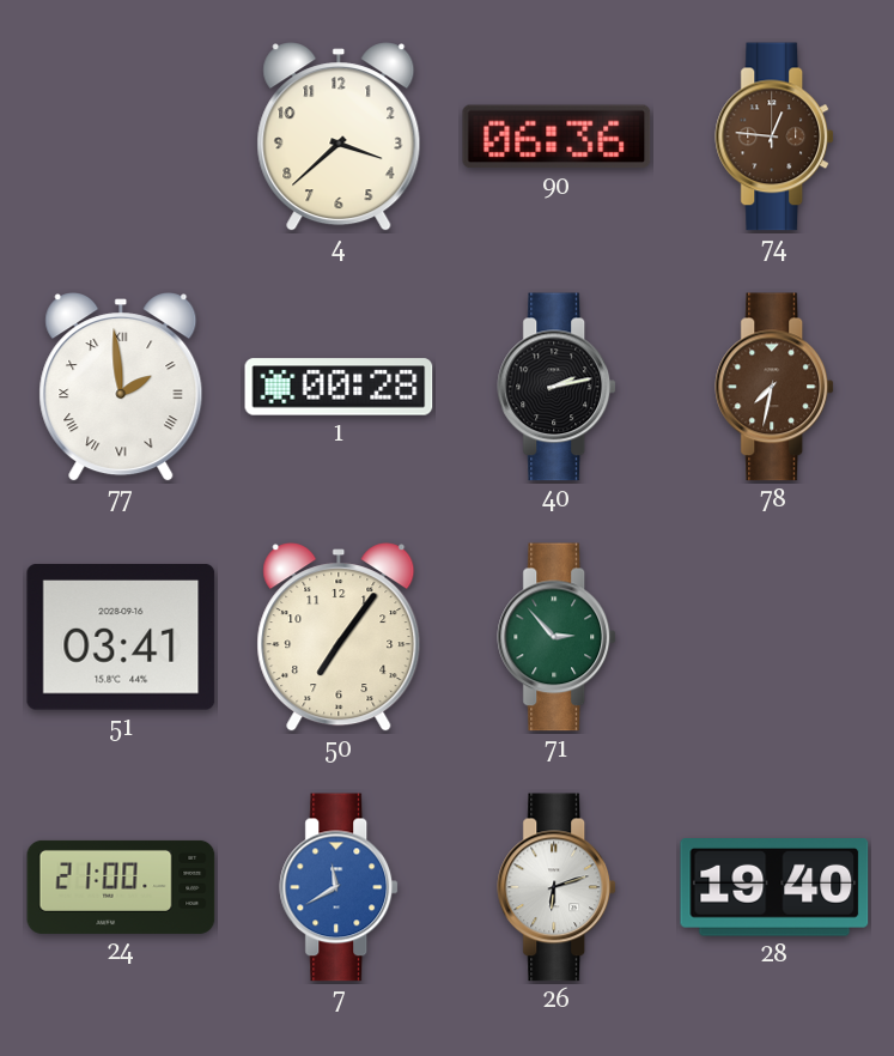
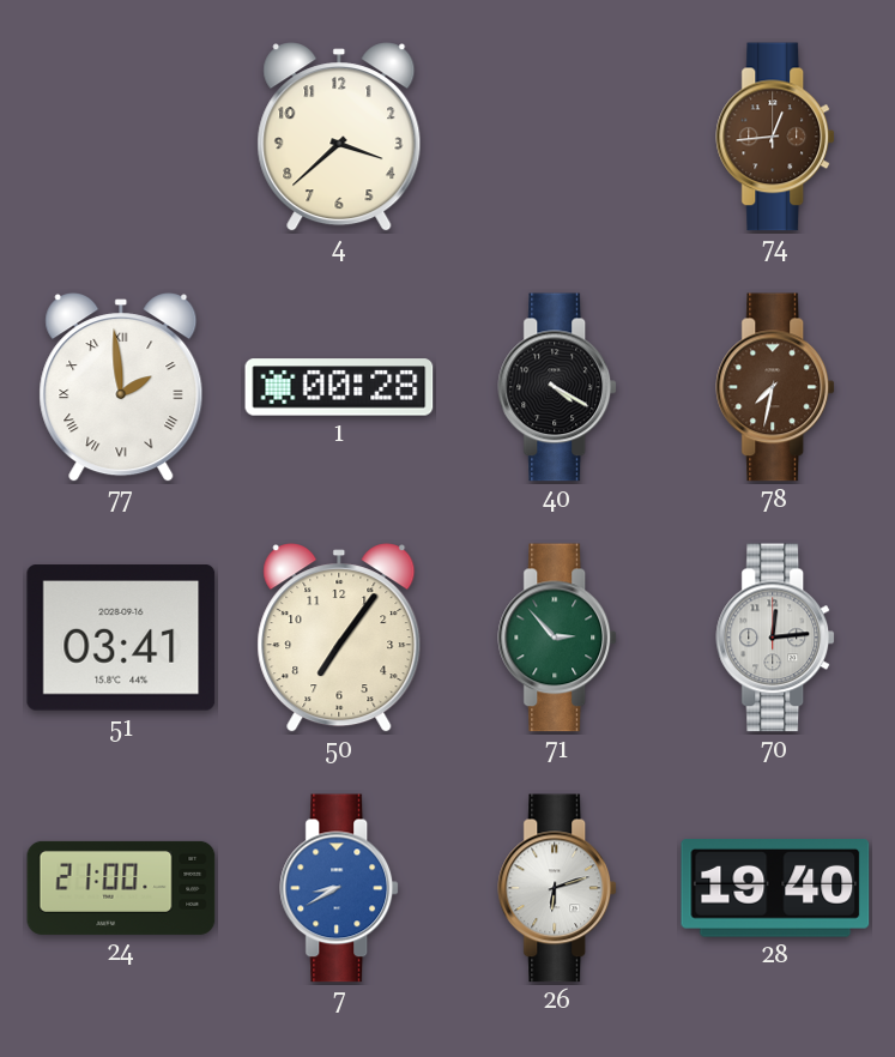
90: 06:36 -> none (557, 136)
74: 12:46 -> 12:44 (776, 137)
40: 2:13 -> 4:20 (558, 387)
70: none -> 12:14 (776, 638)
7: 11:40 -> 8:40 (340, 888)
